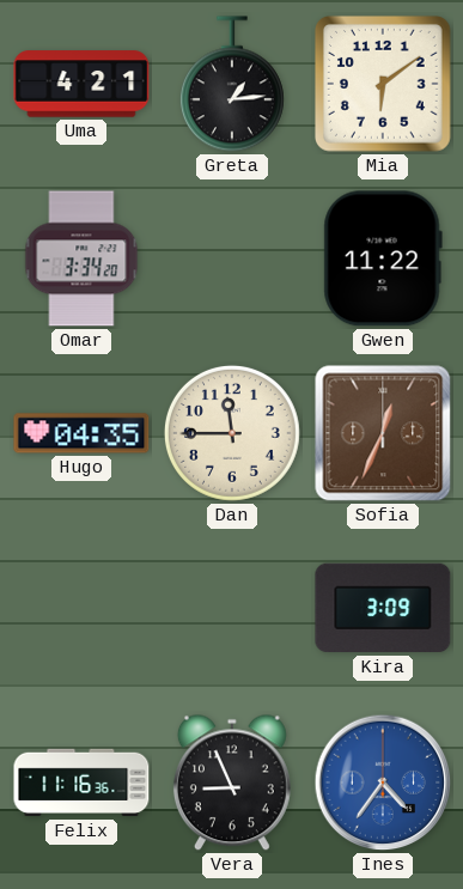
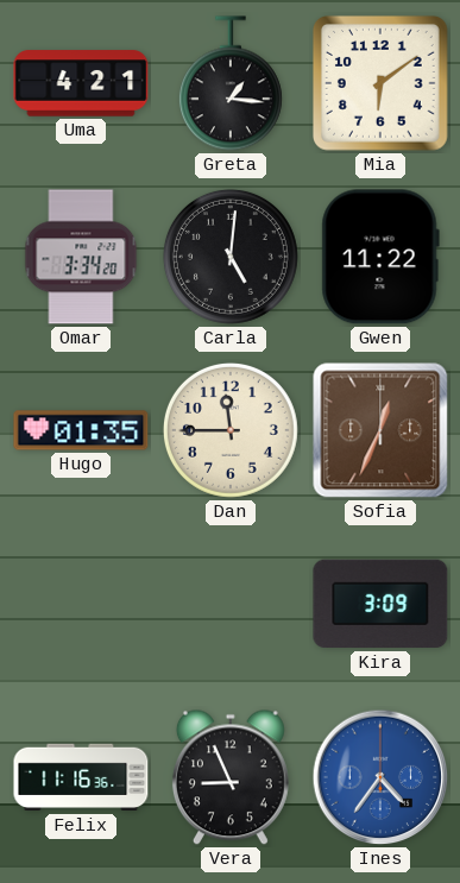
Greta: 1:14 -> 1:16 (231, 83)
Carla: none -> 5:01 (231, 257)
Hugo: 04:35 -> 01:35 (81, 430)
